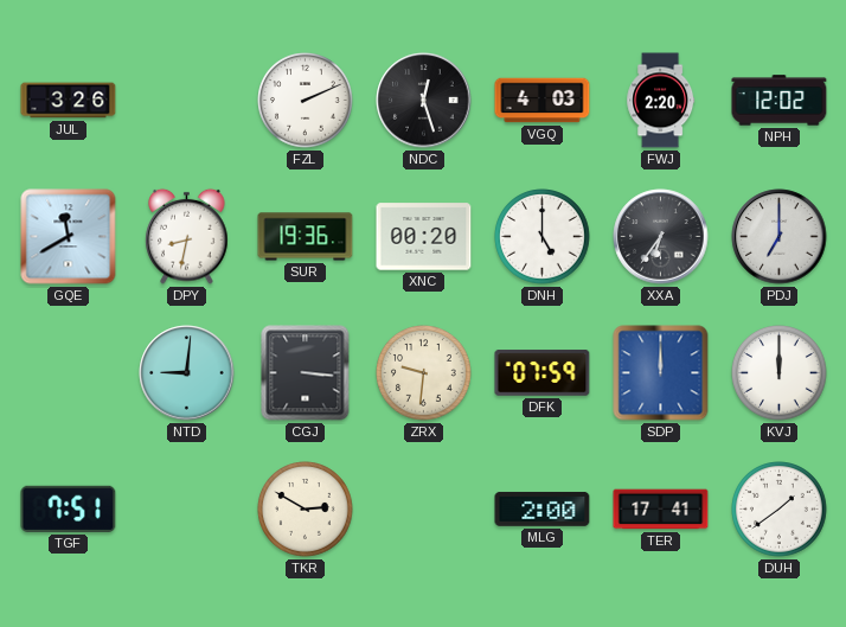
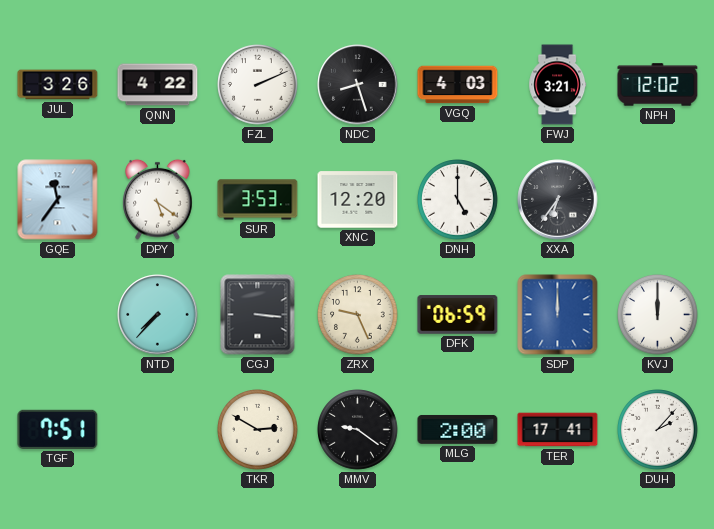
QNN: none -> 4:22 (158, 85)
NDC: 12:27 -> 8:27 (358, 85)
FWJ: 2:20 -> 3:21 (558, 85)
GQE: 11:40 -> 11:36 (58, 200)
DPY: 8:32 -> 5:21 (158, 199)
SUR: 19:36 -> 3:53 (258, 200)
XNC: 00:20 -> 12:20 (358, 200)
PDJ: 7:00 -> none (780, 237)
NTD: 9:01 -> 7:37 (158, 315)
ZRX: 9:31 -> 9:26 (358, 315)
DFK: 07:59 -> 06:59 (458, 315)
MMV: none -> 9:21 (358, 430)
DUH: 1:39 -> 2:07 (658, 430)
